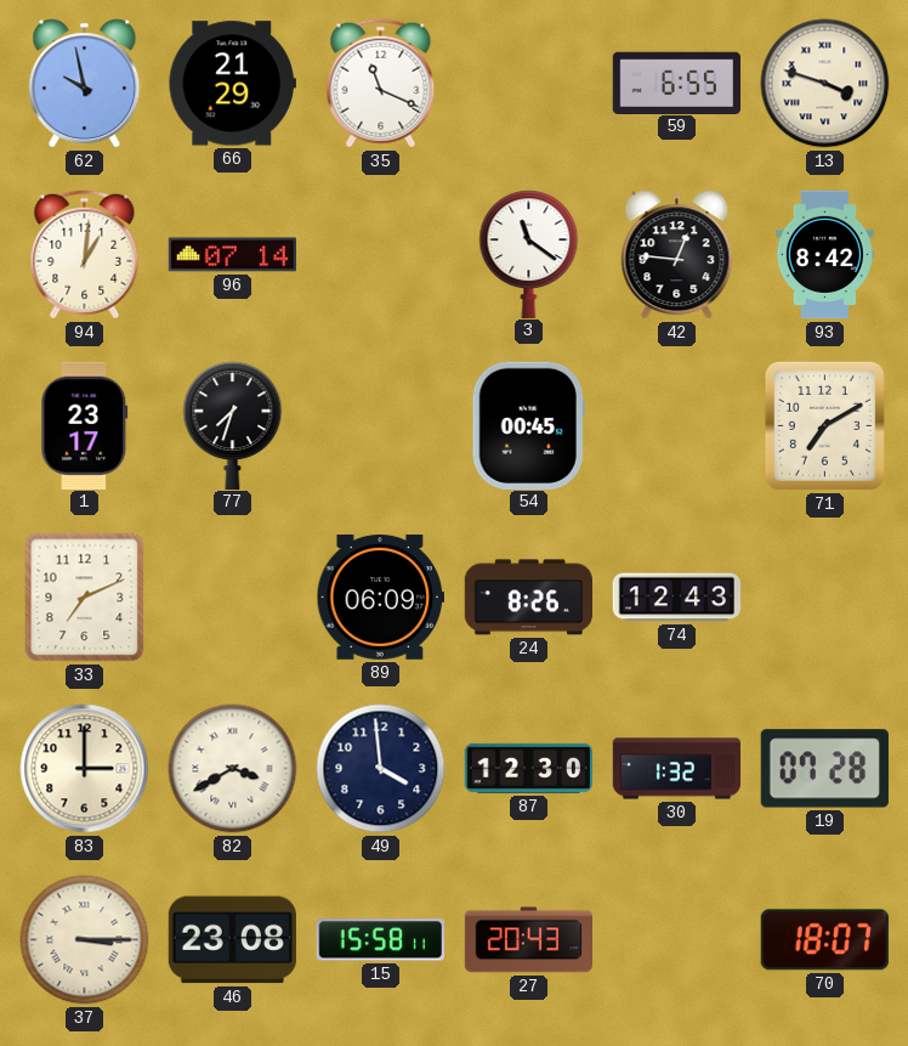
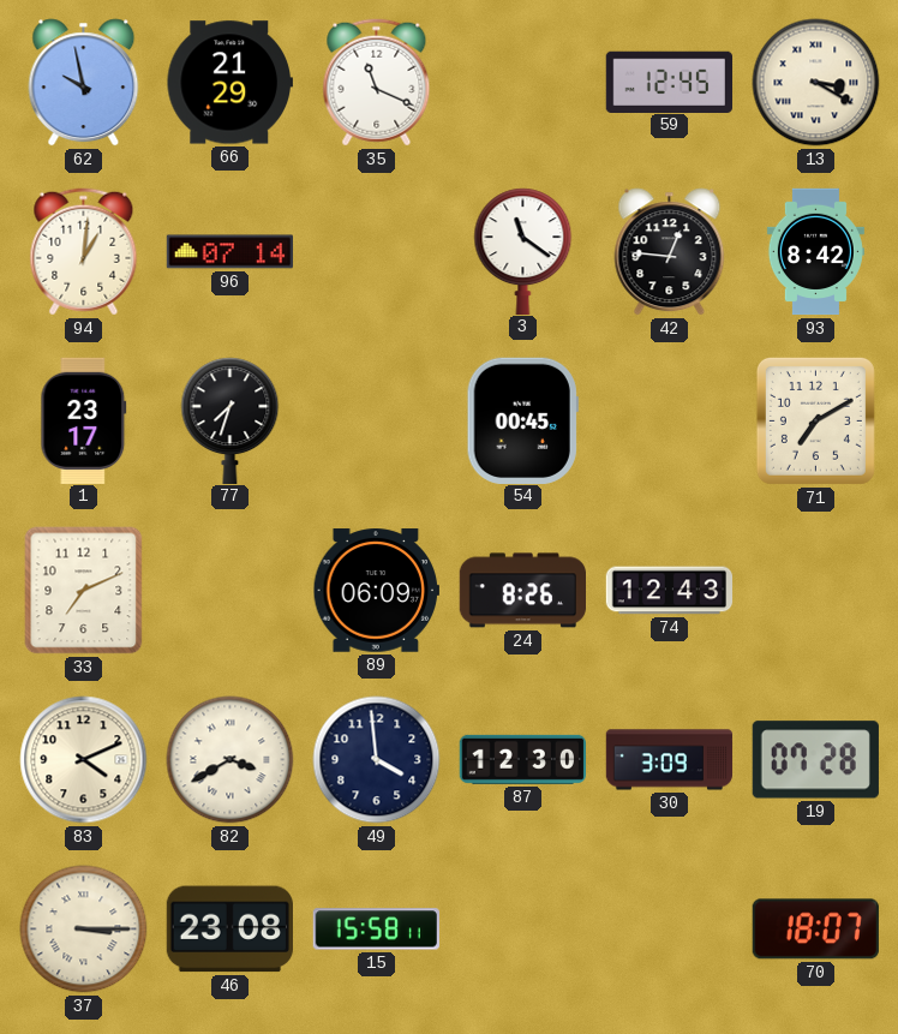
59: 6:55 -> 12:45 (669, 82)
13: 3:48 -> 3:20 (816, 83)
83: 3:00 -> 4:11 (84, 760)
30: 1:32 -> 3:09 (670, 760)
27: 20:43 -> none (528, 940)
